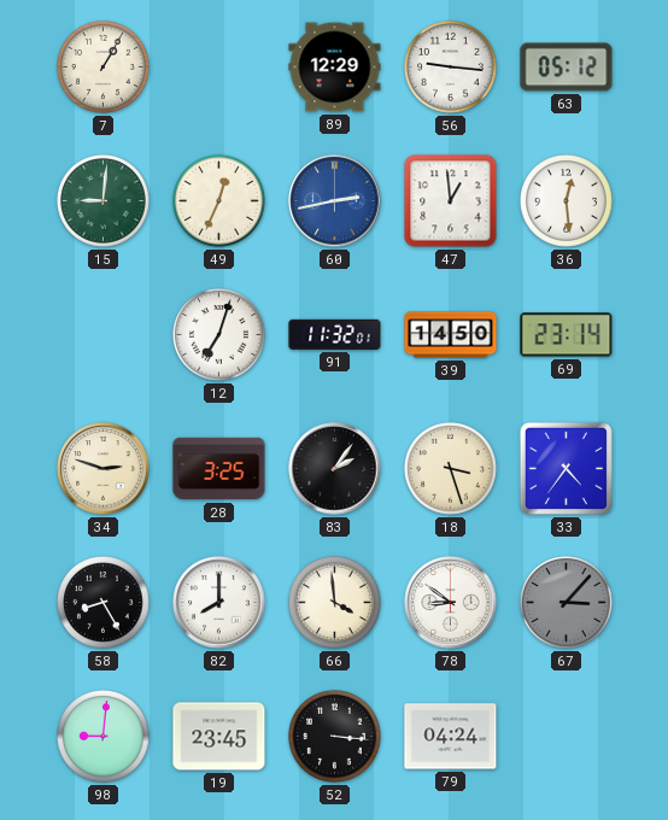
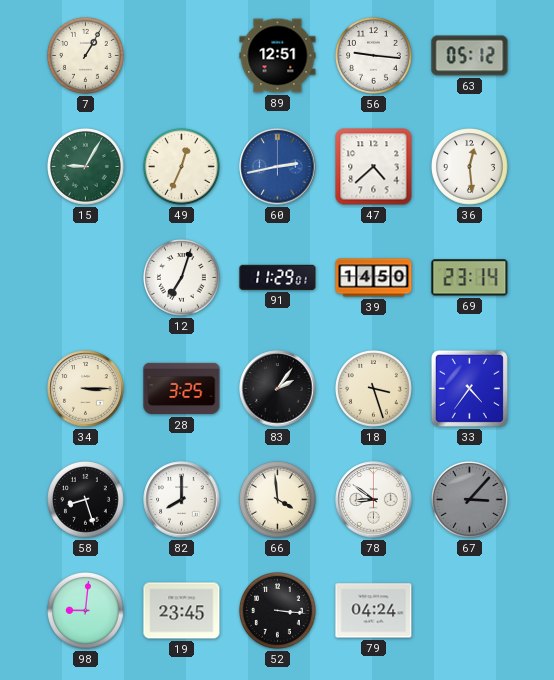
89: 12:29 -> 12:51 (278, 56)
15: 9:01 -> 9:05 (86, 167)
47: 12:59 -> 4:38 (374, 167)
91: 11:32 -> 11:29 (278, 277)
34: 2:48 -> 3:15 (86, 389)
58: 8:25 -> 8:27 (86, 500)
